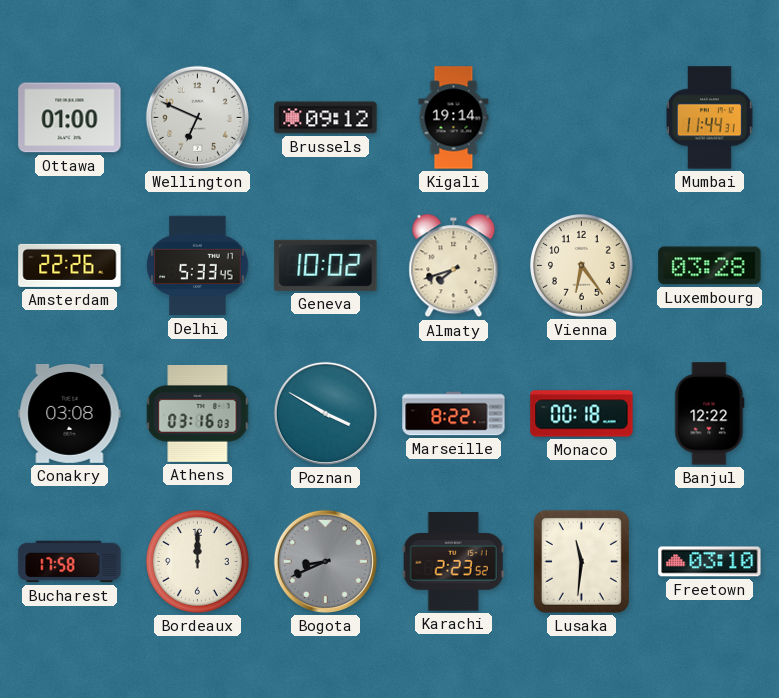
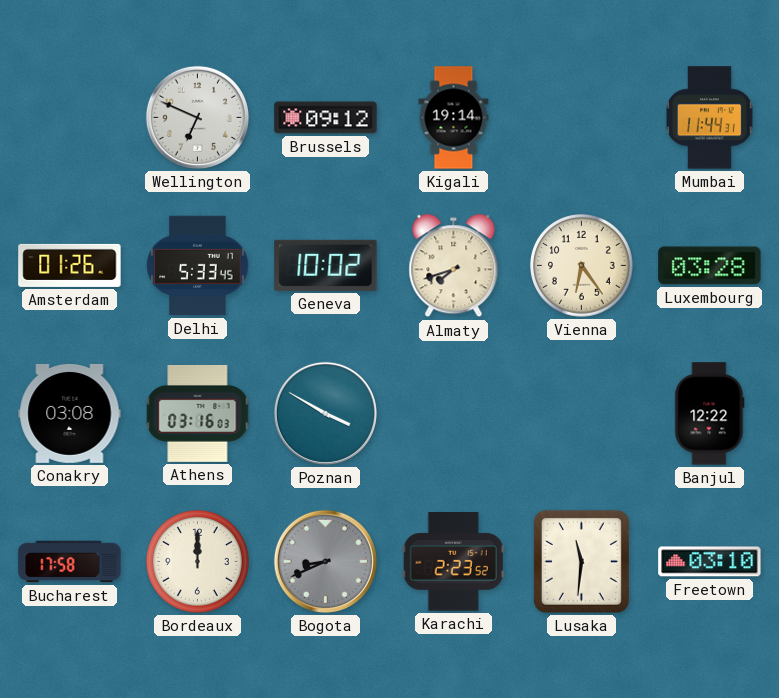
Ottawa: 01:00 -> none (70, 118)
Amsterdam: 22:26 -> 01:26 (70, 265)
Marseille: 8:22 -> none (454, 414)
Monaco: 00:18 -> none (582, 414)
